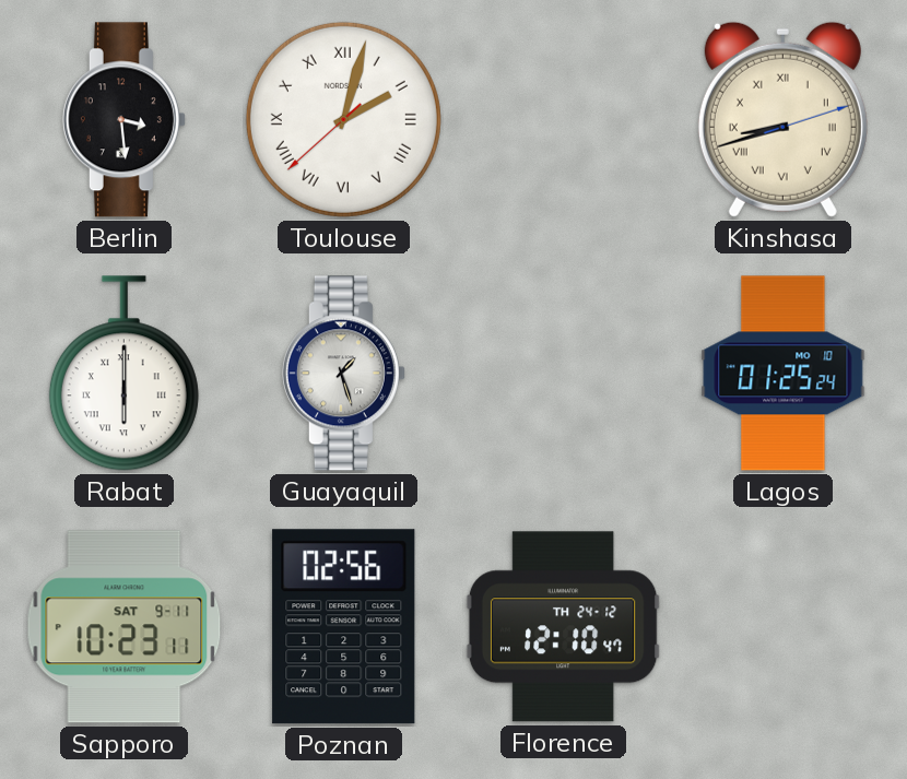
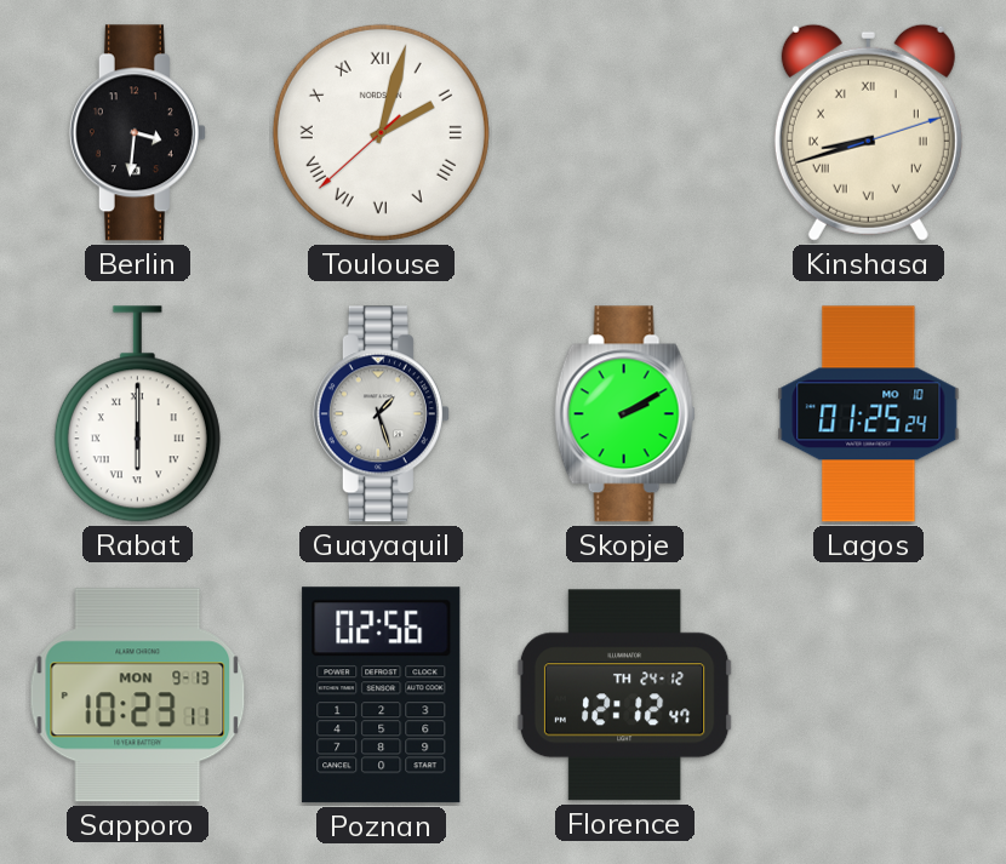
Berlin: 3:29 -> 3:31 (137, 133)
Skopje: none -> 2:10 (624, 414)
Sapporo date: SAT 9-11 -> MON 9-13 (138, 696)
Florence: 12:10 -> 12:12 (624, 696)
